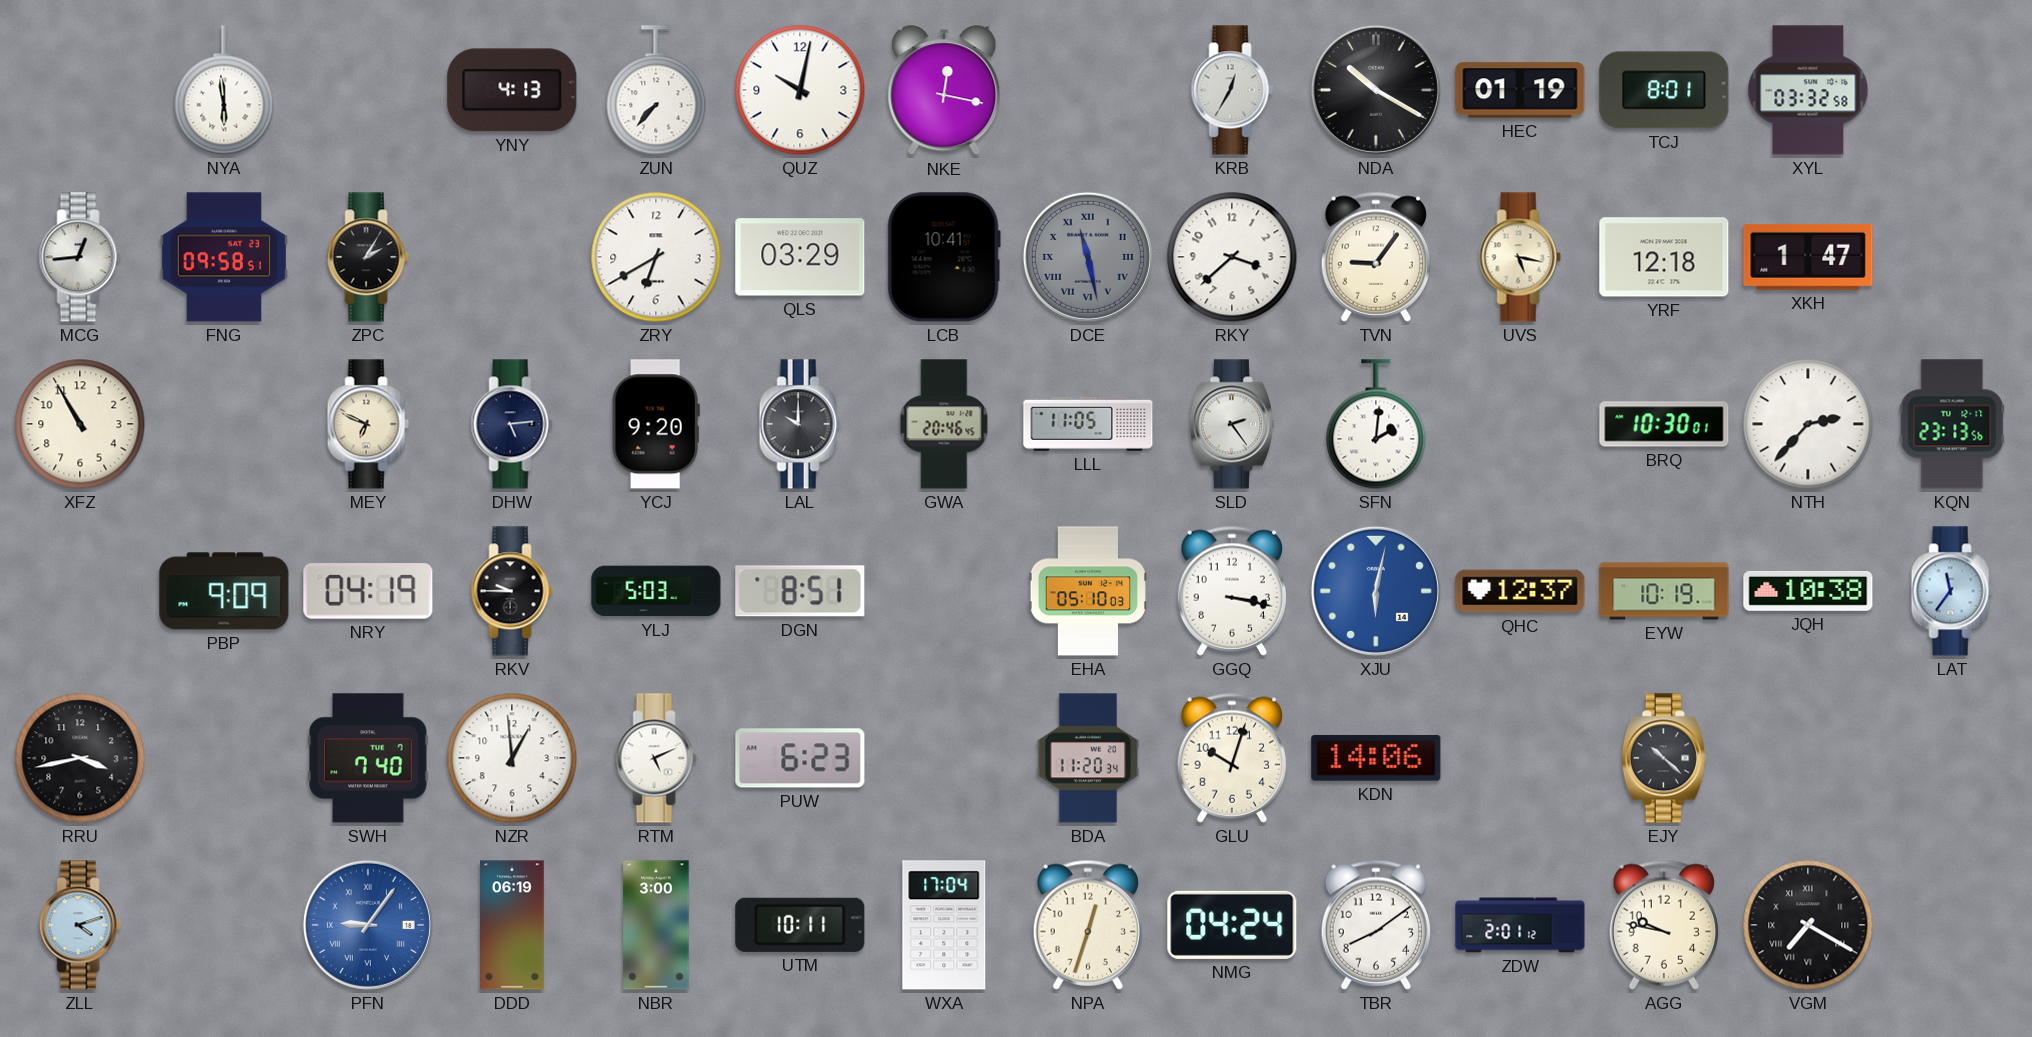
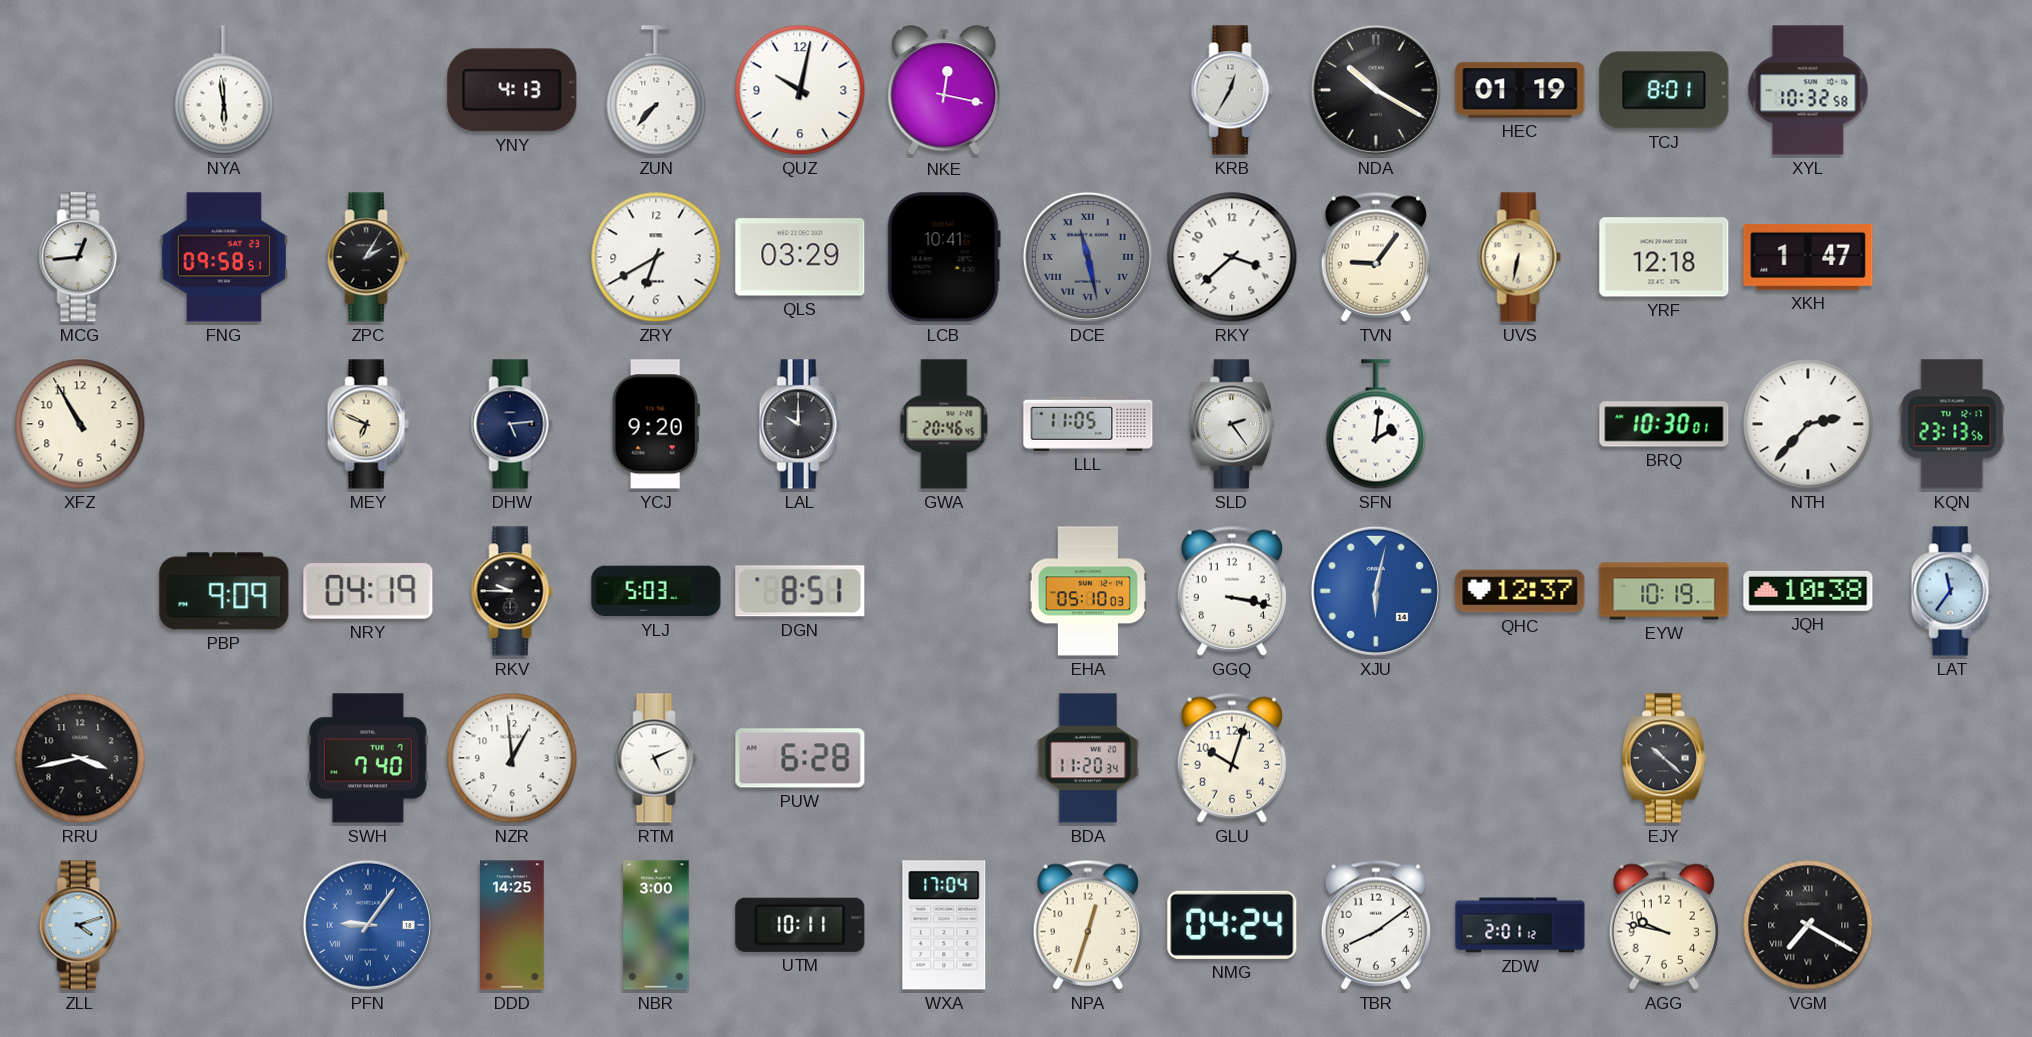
XYL: 03:32 -> 10:32 (1808, 90)
UVS: 5:17 -> 6:32 (1520, 257)
PUW: 6:23 -> 6:28 (800, 758)
KDN: 14:06 -> none (1376, 758)
DDD: 06:19 -> 14:25 (512, 925)
